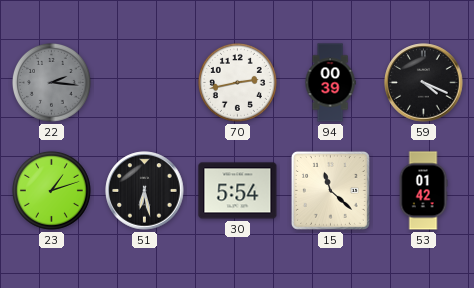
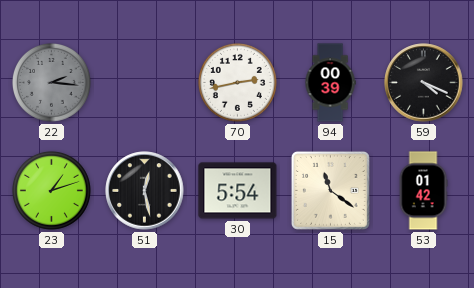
51: 6:28 -> 12:28 (145, 191)
15: 11:22 -> 11:21 (330, 190)
